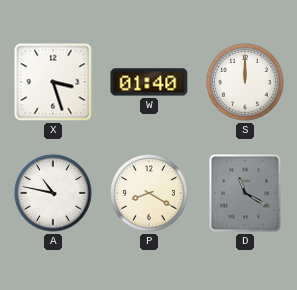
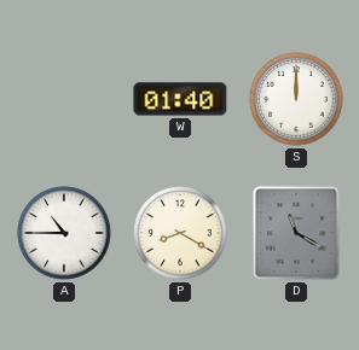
X: 3:27 -> none (53, 82)
A: 10:47 -> 10:45 (64, 233)
